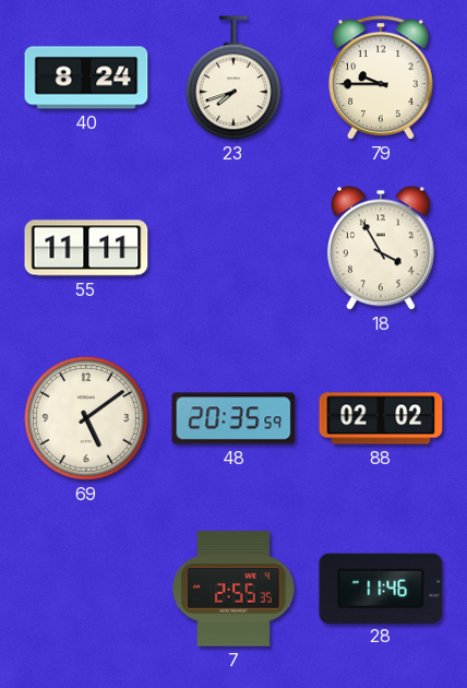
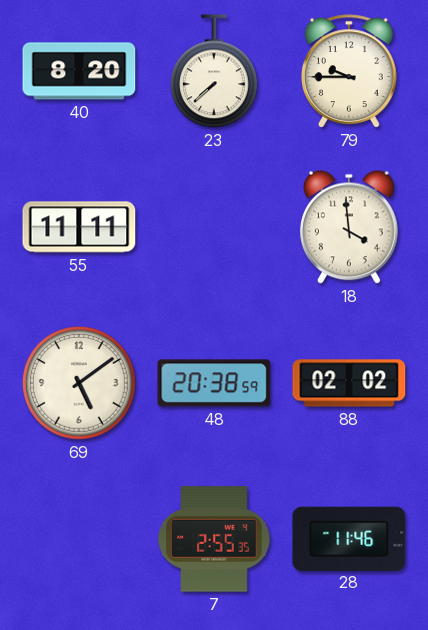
40: 8:24 -> 8:20 (79, 71)
23: 7:42 -> 7:38 (215, 71)
18: 3:55 -> 3:59 (350, 227)
48: 20:35 -> 20:38 (214, 383)
